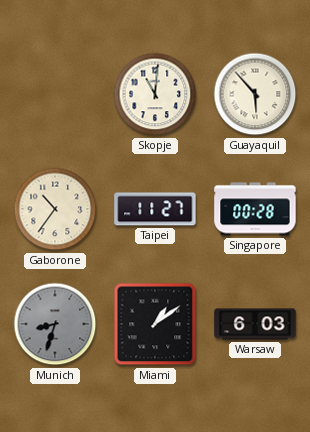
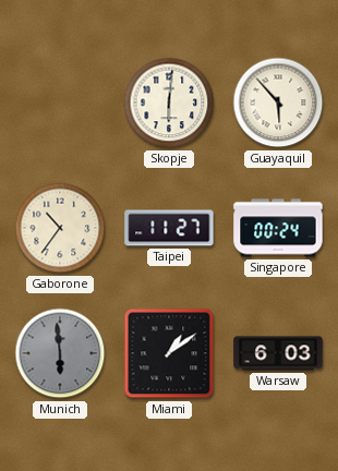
Skopje: 11:01 -> 6:01 (169, 102)
Singapore: 00:28 -> 00:24 (278, 228)
Munich: 8:33 -> 5:59 (60, 353)
